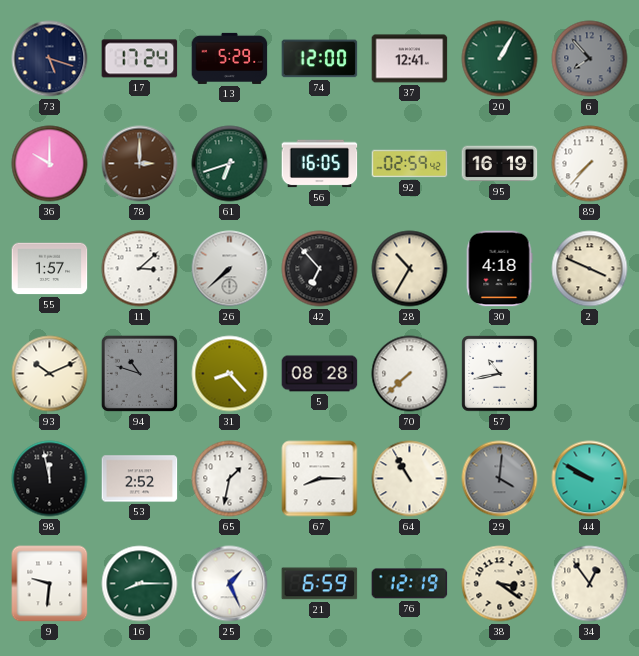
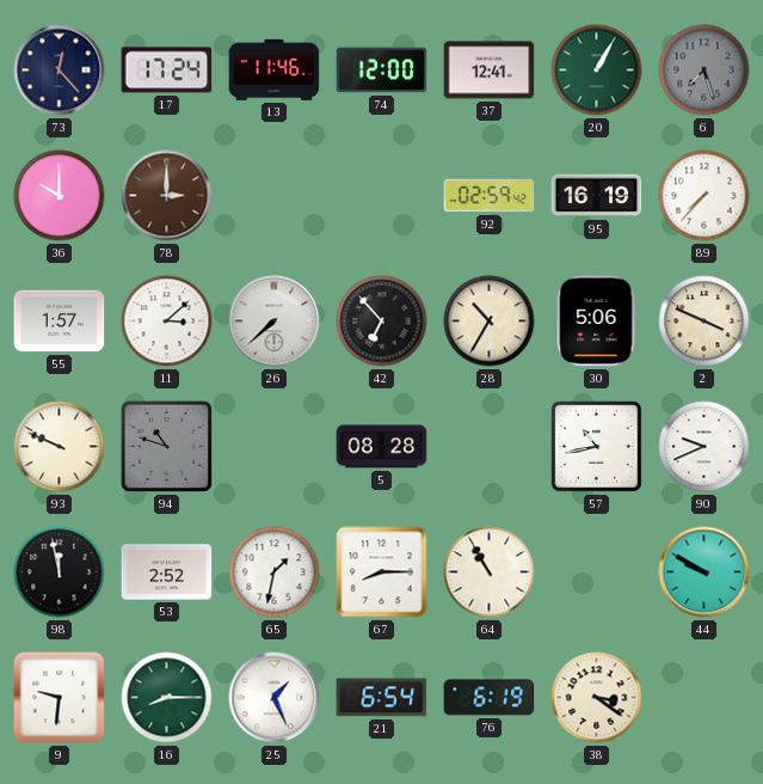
73: 5:18 -> 12:23 (60, 71)
13: 5:29 -> 11:46 (275, 69)
6: 7:53 -> 7:27 (704, 71)
61: 6:42 -> none (230, 164)
56: 16:05 -> none (320, 164)
30: 4:18 -> 5:06 (596, 321)
93: 10:11 -> 9:49 (60, 447)
31: 8:23 -> none (230, 374)
70: 7:38 -> none (410, 374)
90: none -> 9:41 (704, 447)
29: 4:01 -> none (500, 479)
21: 6:59 -> 6:54 (382, 698)
76: 12:19 -> 6:19 (490, 698)
34: 12:54 -> none (590, 584)
